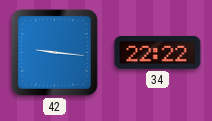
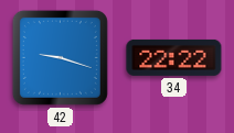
42: 9:16 -> 9:18 (60, 57)
